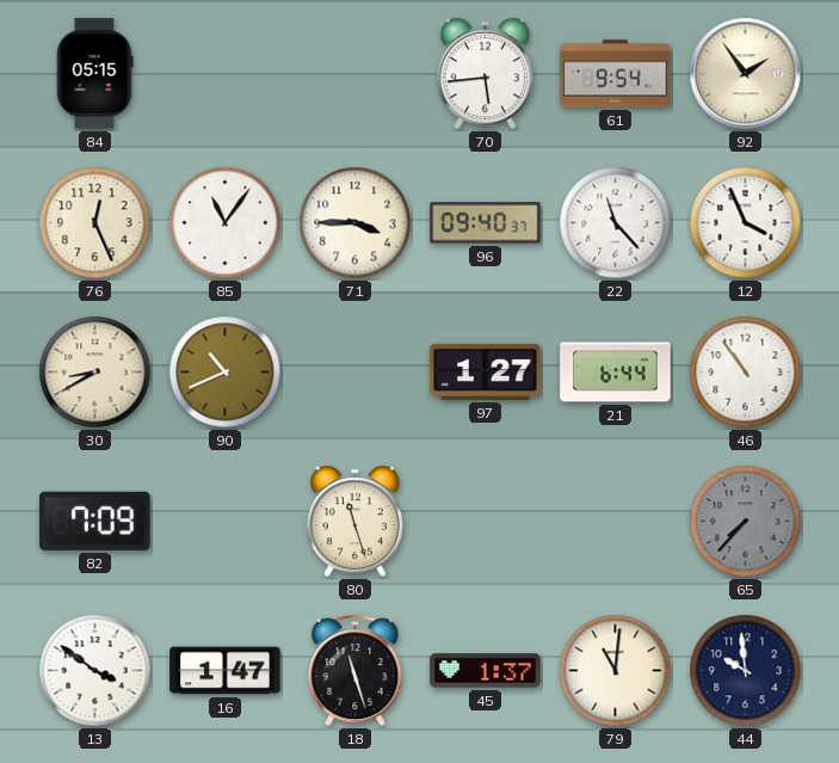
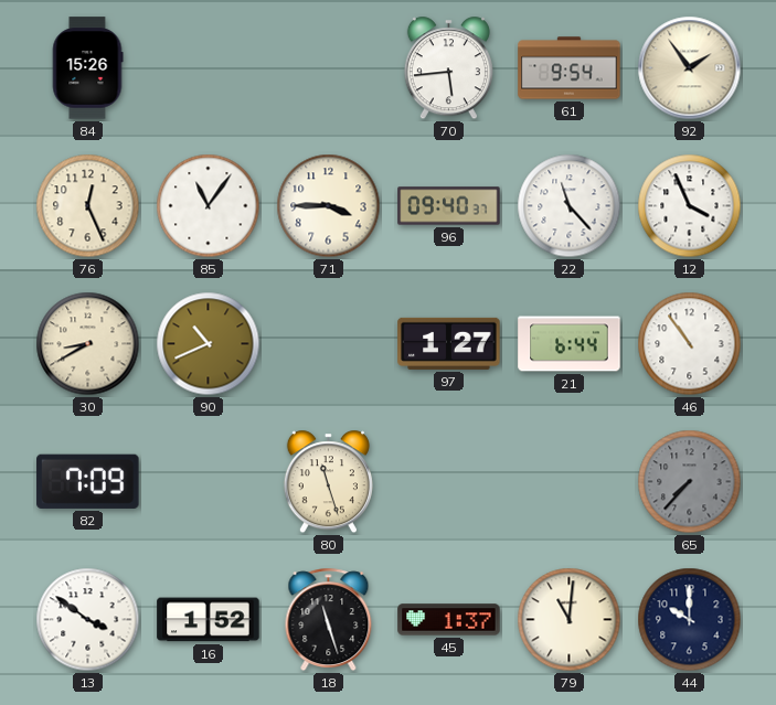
84: 05:15 -> 15:26 (87, 68)
16: 1:47 -> 1:52 (209, 620)
44: 9:59 -> 10:00 (690, 620)
